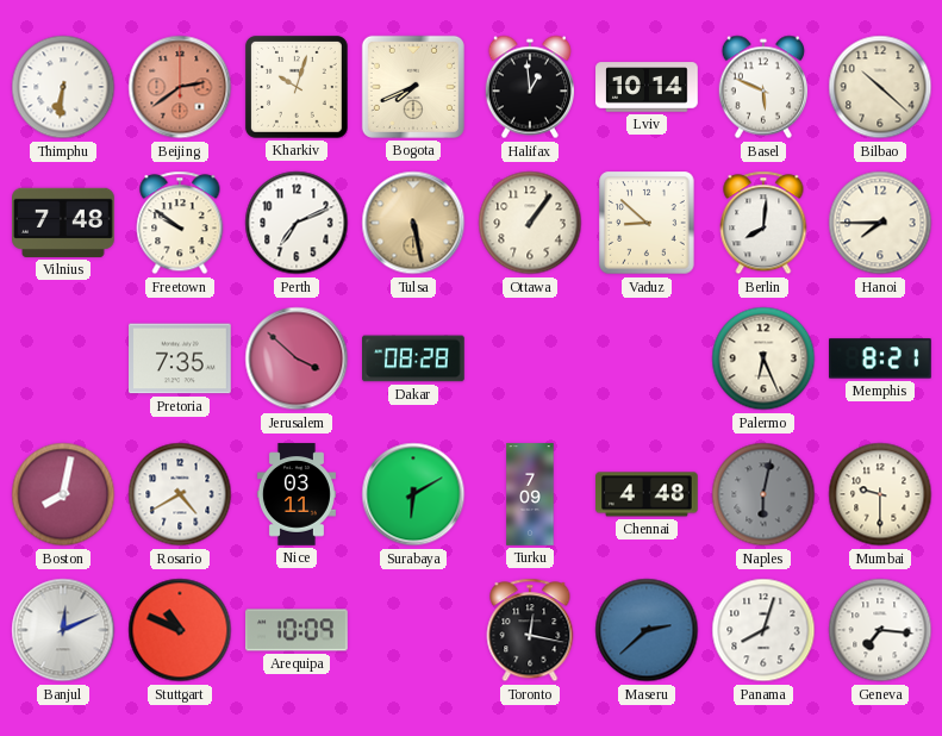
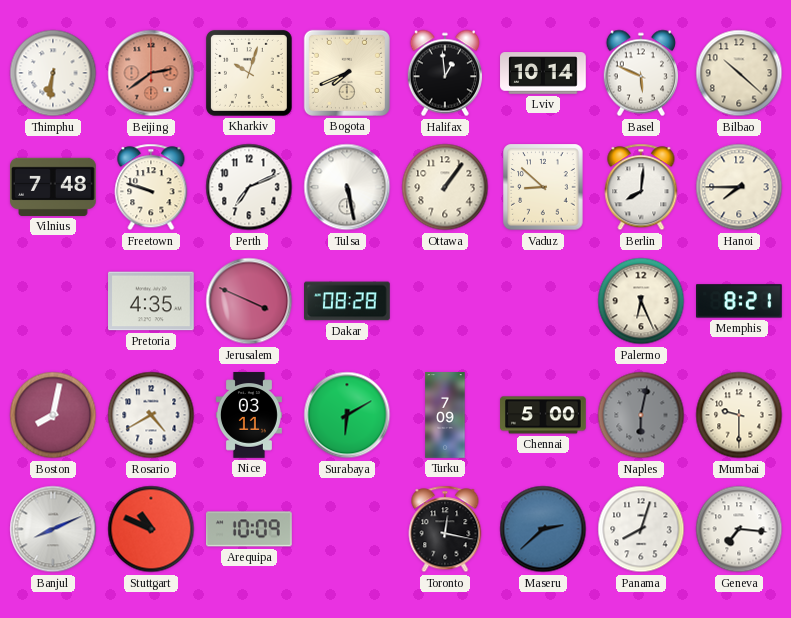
Freetown: 9:51 -> 9:48 (151, 187)
Tulsa dial: champagne -> white (347, 187)
Pretoria: 7:35 -> 4:35 (152, 301)
Jerusalem: 3:52 -> 3:49 (249, 301)
Chennai: 4:48 -> 5:00 (543, 415)
Banjul: 12:11 -> 8:11 (53, 529)
